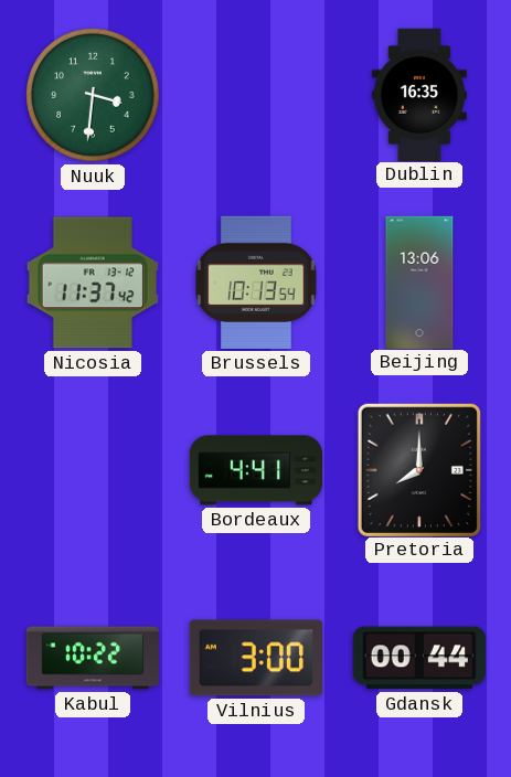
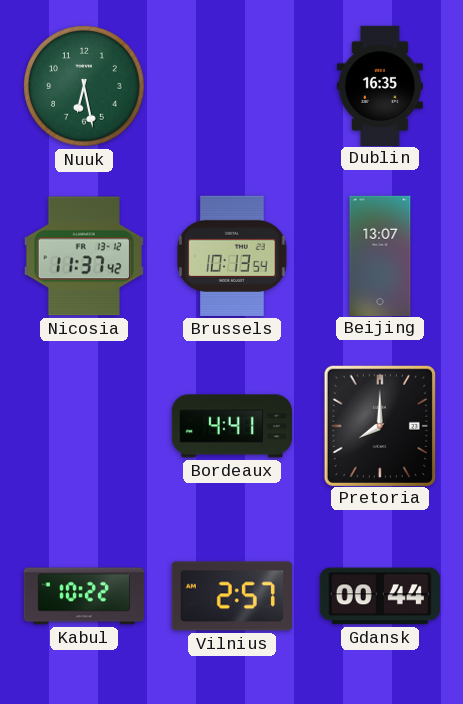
Nuuk: 3:31 -> 6:28 (84, 86)
Beijing: 13:06 -> 13:07 (380, 255)
Vilnius: 3:00 -> 2:57 (232, 596)
